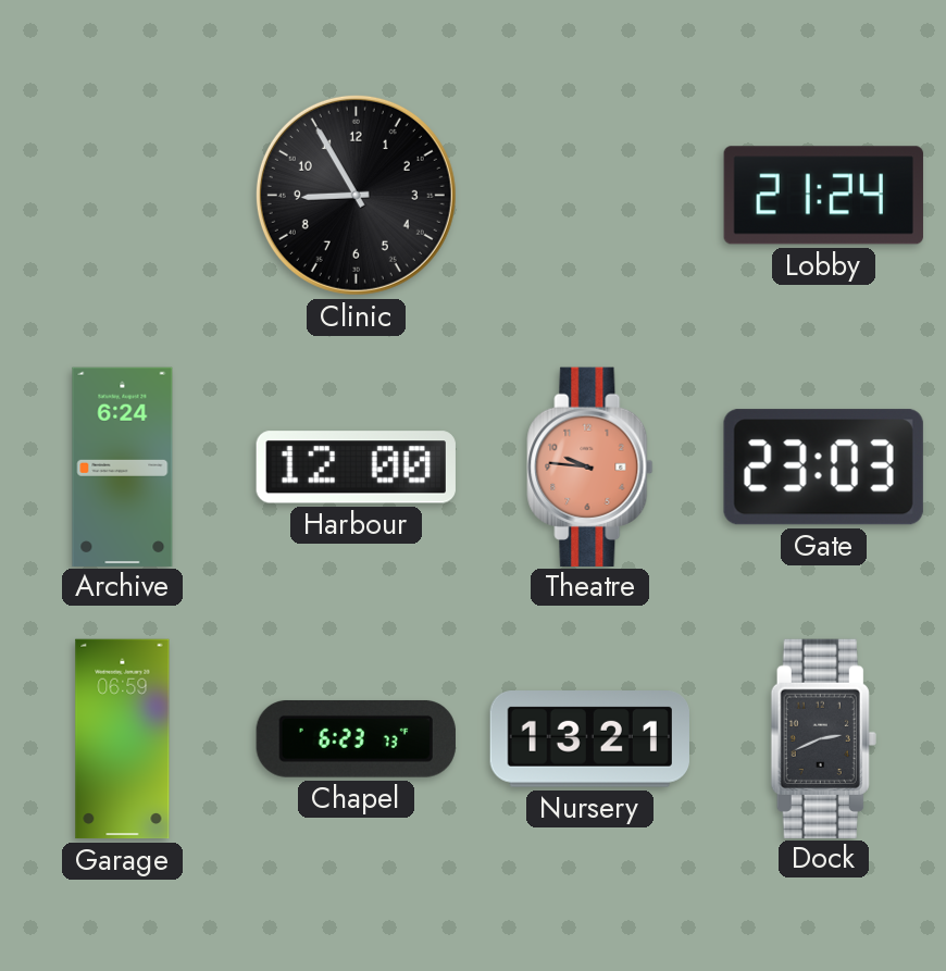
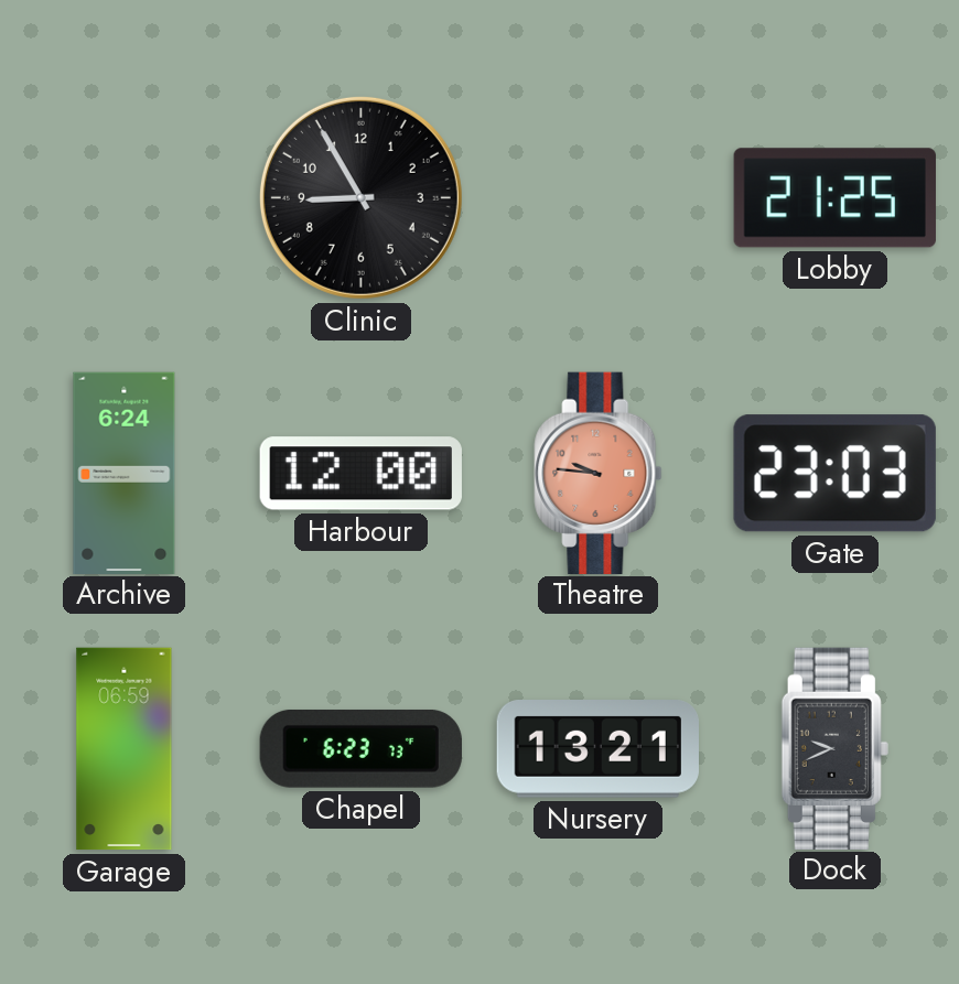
Lobby: 21:24 -> 21:25 (834, 198)
Dock: 2:41 -> 9:41 (834, 748)
